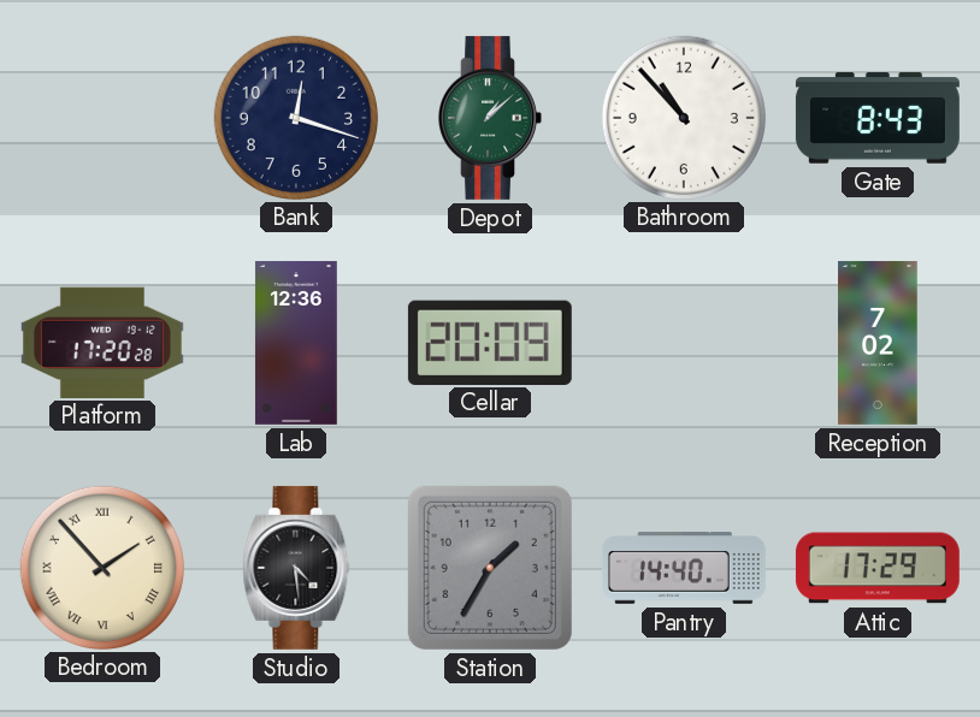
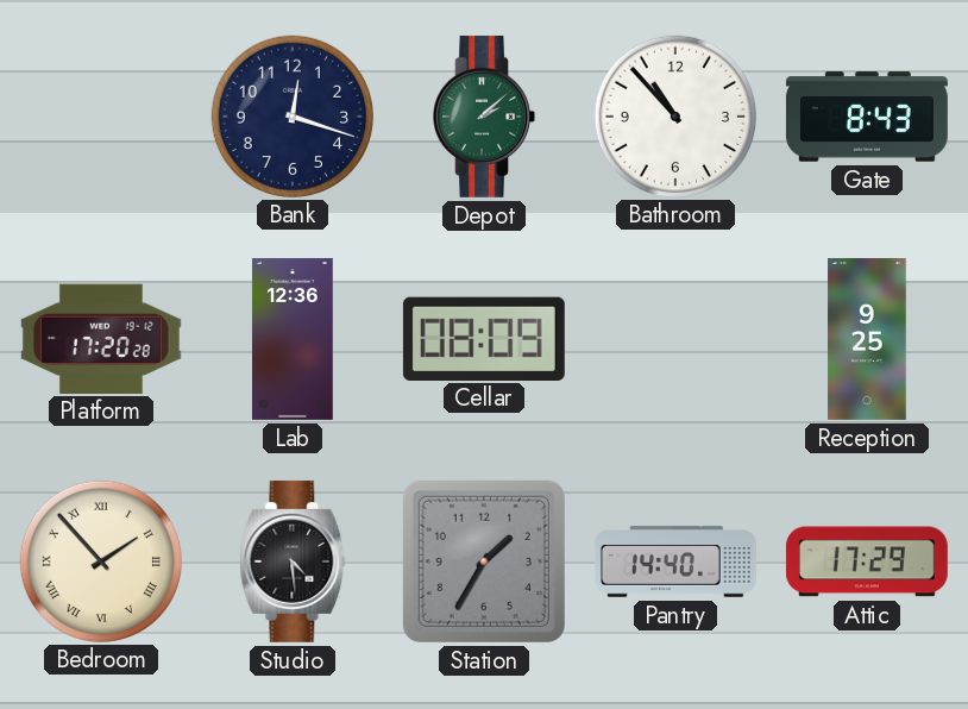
Depot: 1:08 -> 2:08 (484, 117)
Cellar: 20:09 -> 08:09 (484, 338)
Reception: 7:02 -> 9:25 (867, 339)
